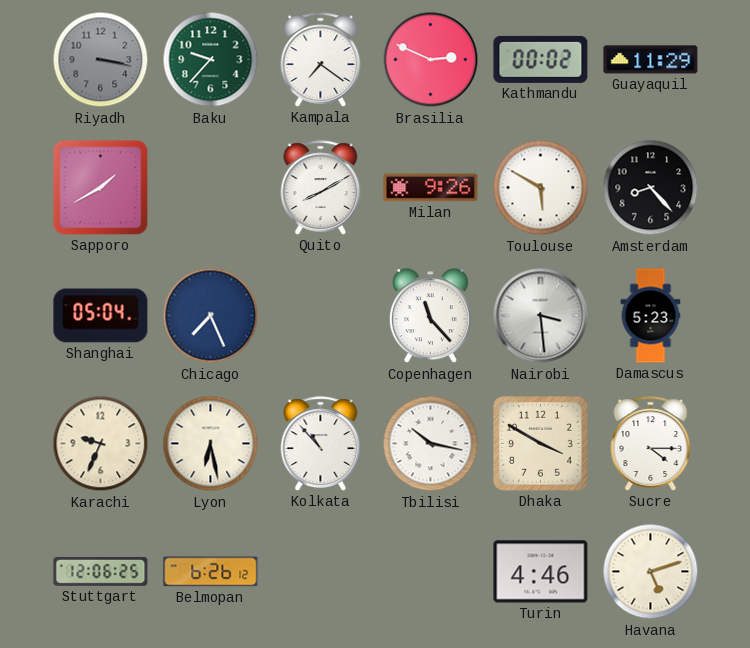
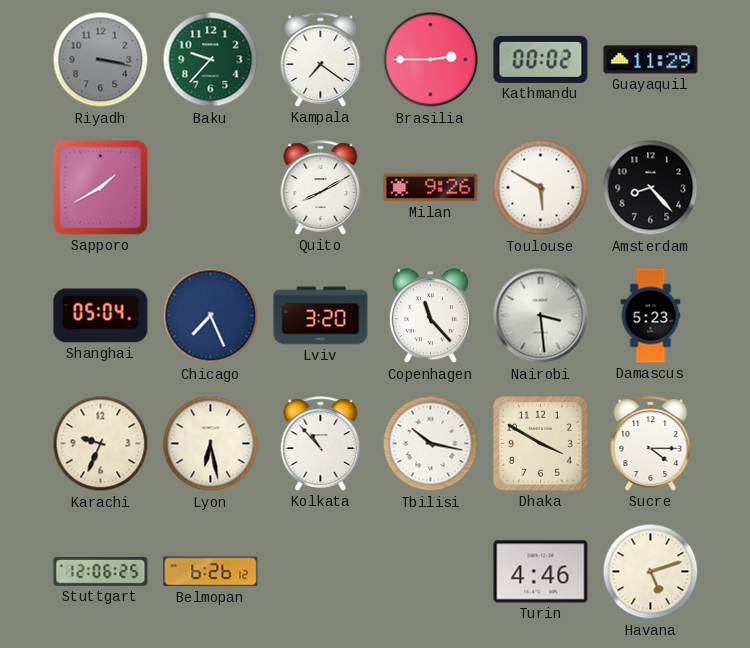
Brasilia: 2:49 -> 2:45 (431, 60)
Lviv: none -> 3:20 (321, 316)
